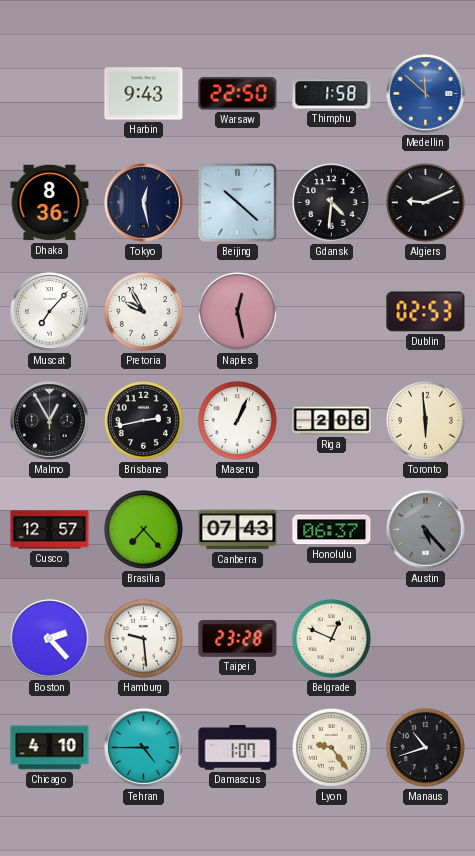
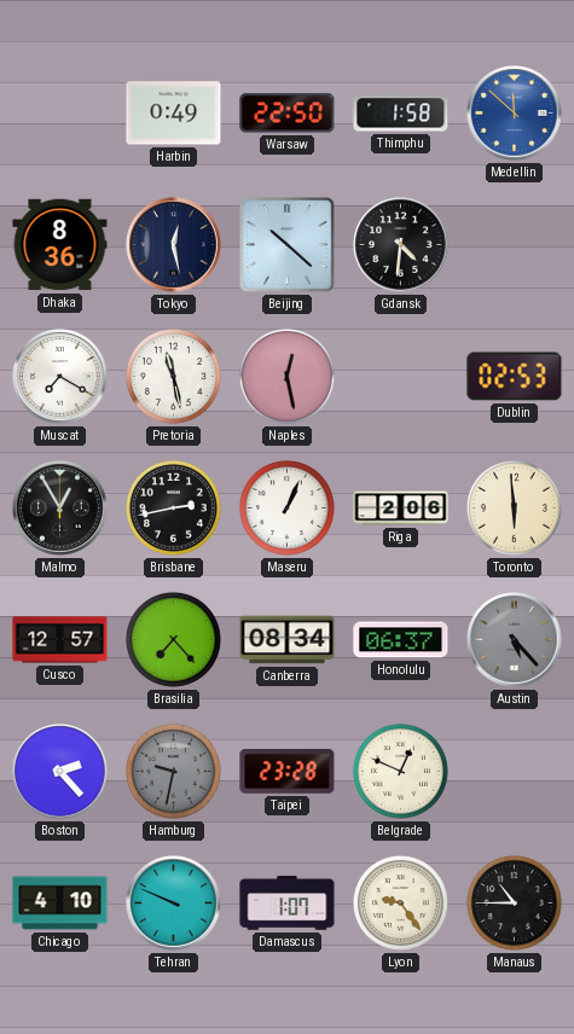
Harbin: 9:43 -> 0:49 (174, 114)
Algiers: 9:11 -> none (425, 202)
Muscat: 7:07 -> 7:20 (60, 377)
Pretoria: 9:55 -> 11:28 (173, 376)
Canberra: 07:43 -> 08:34 (288, 640)
Hamburg: 9:29 -> 9:32 (173, 771)
Hamburg dial: white -> grey (173, 771)
Tehran: 4:45 -> 9:49 (174, 904)
Manaus: 10:42 -> 10:45 (514, 902)
